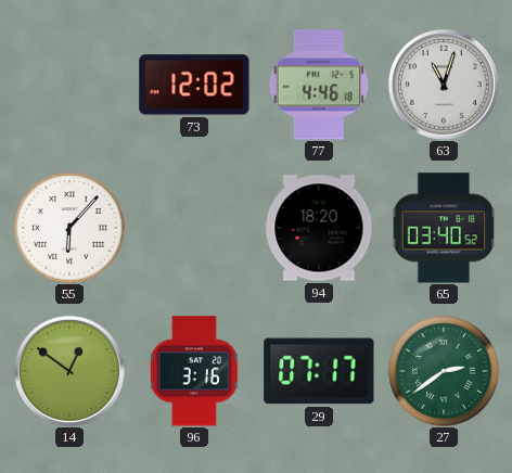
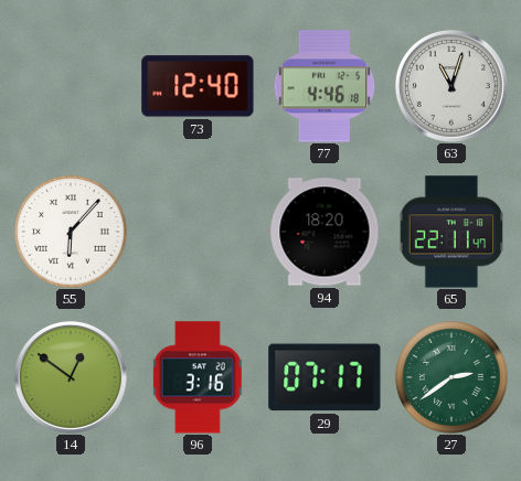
73: 12:02 -> 12:40 (198, 86)
65: 03:40 -> 22:11 (451, 232)
